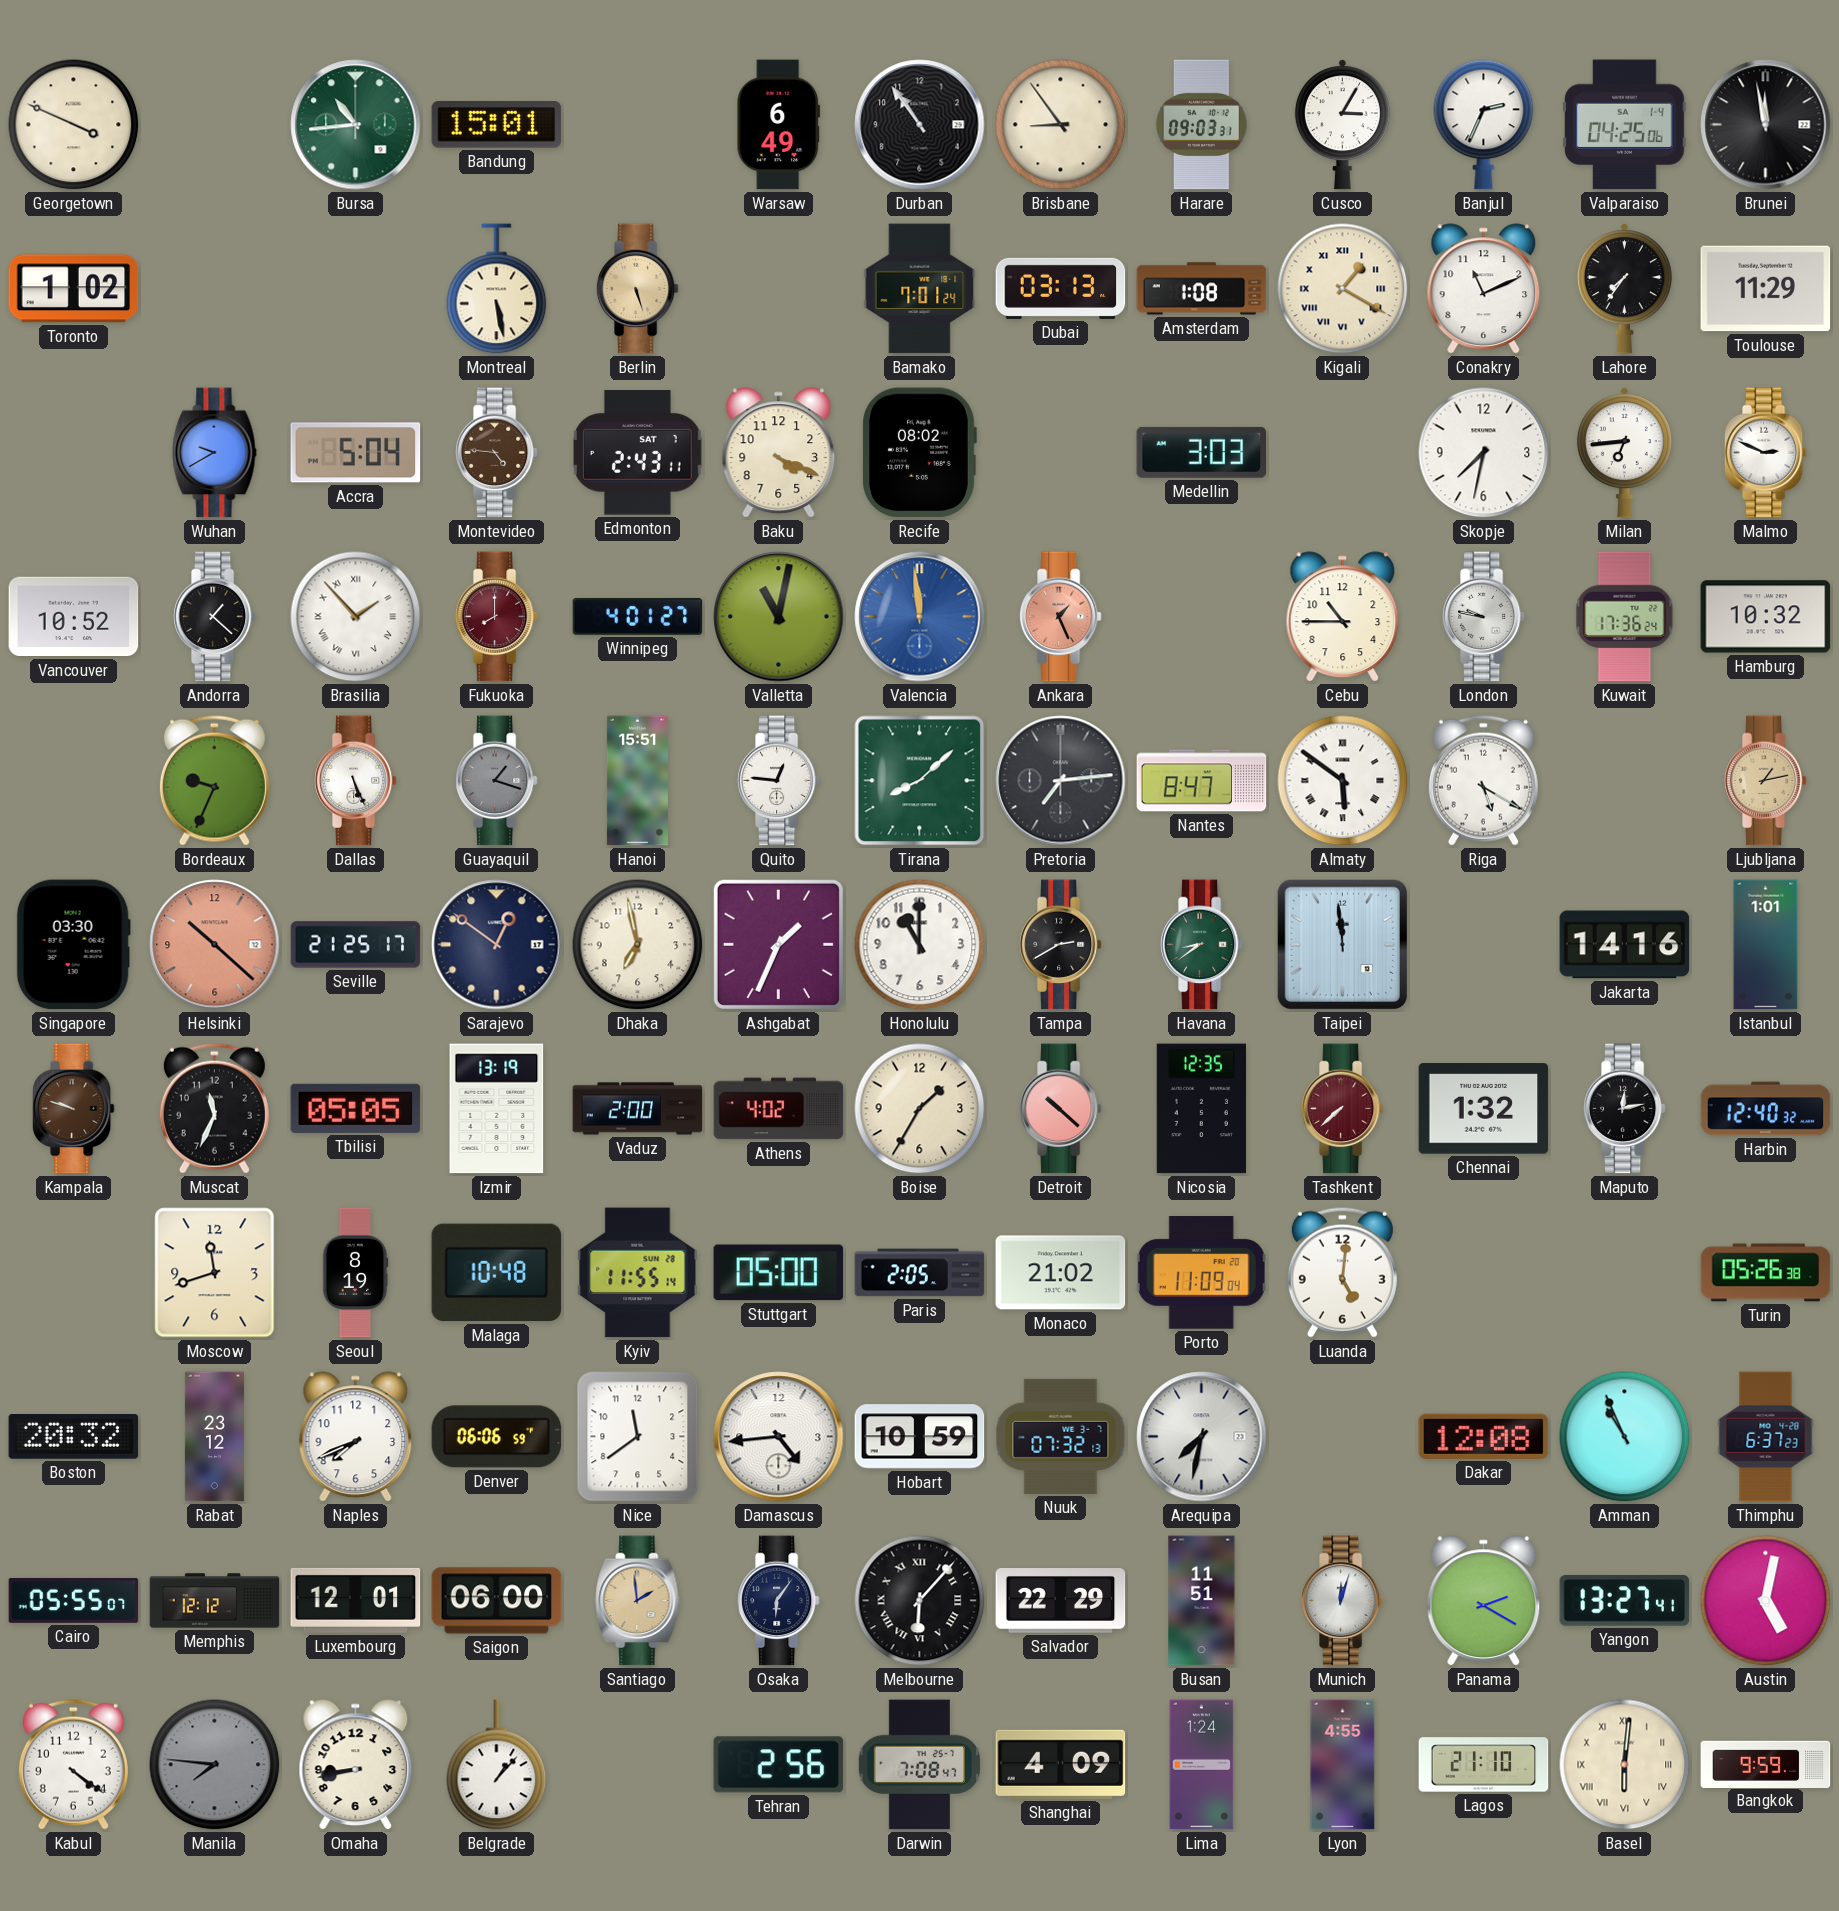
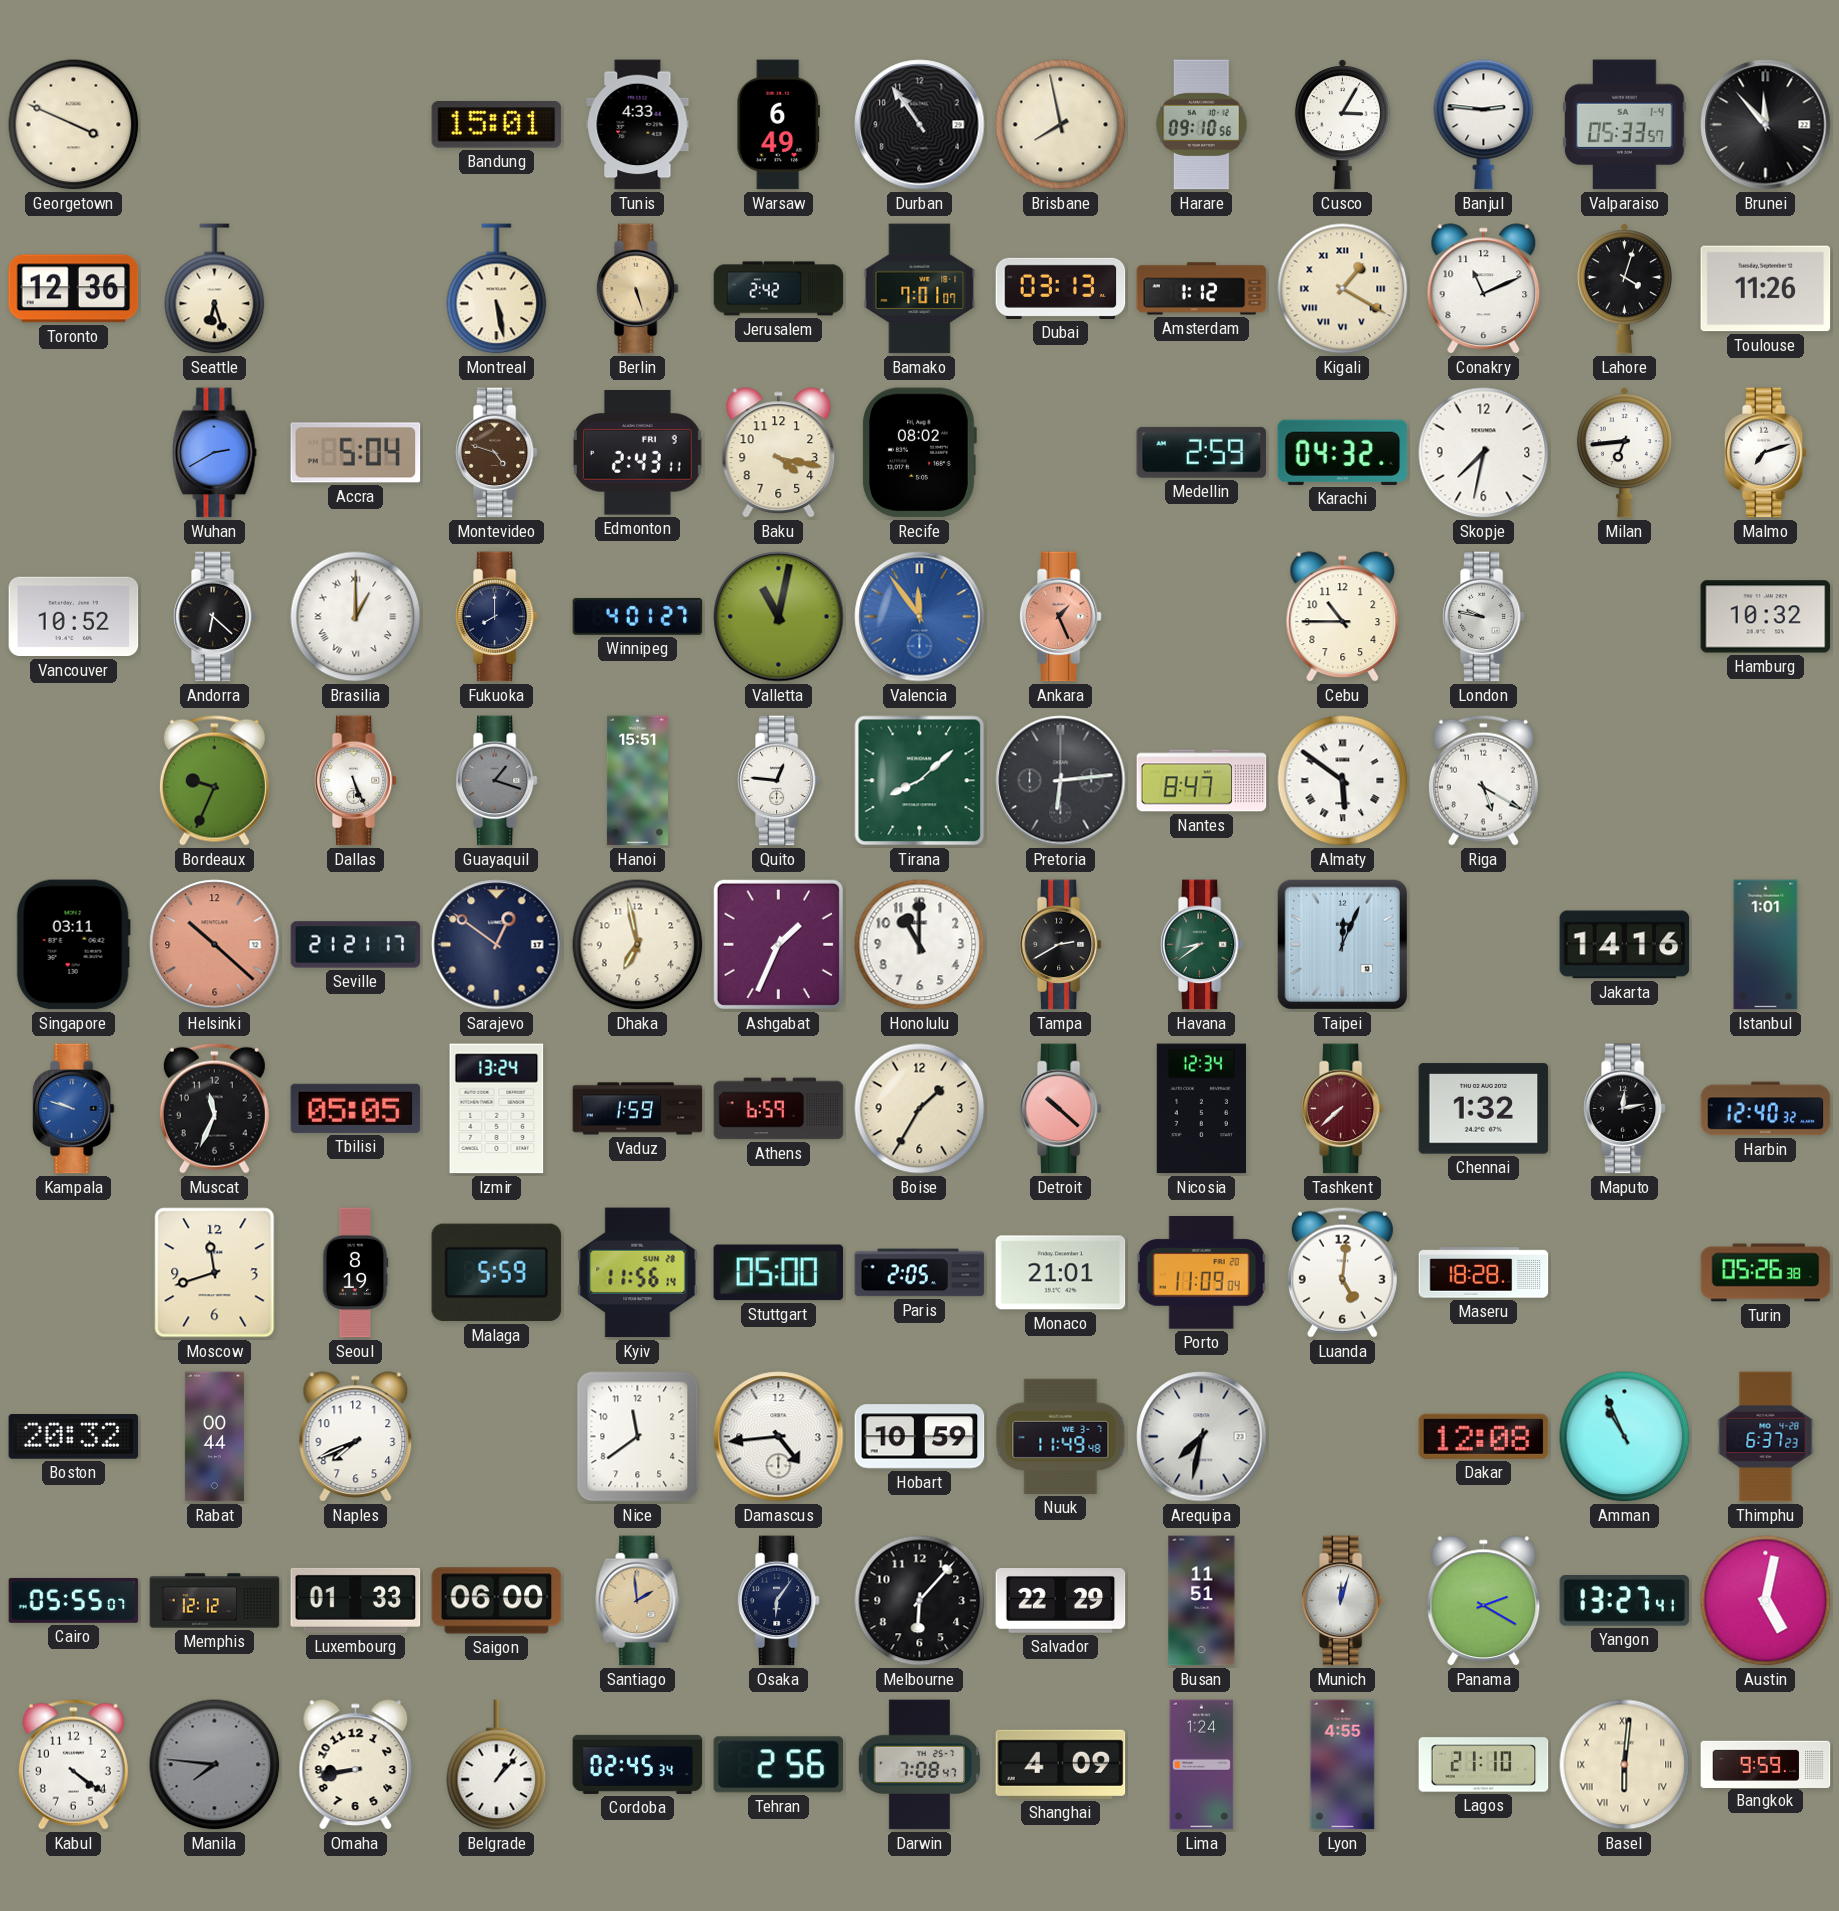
Bursa: 10:44 -> none (356, 125)
Tunis: none -> 4:33 (638, 125)
Brisbane: 8:54 -> 7:58 (1061, 125)
Harare: 09:03 -> 09:10 (1202, 125)
Banjul: 2:34 -> 2:46 (1484, 125)
Valparaiso: 04:25 -> 05:33 (1625, 125)
Brunei: 11:58 -> 11:53 (1766, 125)
Toronto: 1:02 -> 12:36 (74, 289)
Seattle: none -> 6:27 (215, 289)
Jerusalem: none -> 2:42 (779, 289)
Bamako: 7:01:24 -> 7:01:07 (920, 289)
Amsterdam: 1:08 -> 1:12 (1202, 289)
Lahore: 7:36 -> 4:03 (1624, 289)
Toulouse: 11:29 -> 11:26 (1766, 289)
Wuhan: 9:40 -> 2:40 (215, 453)
Montevideo: 4:46 -> 4:48 (496, 453)
Edmonton date: SAT 7 -> FRI 9 (637, 453)
Baku: 4:19 -> 4:17 (779, 453)
Medellin: 3:03 -> 2:59 (1202, 452)
Karachi: none -> 04:32 (1343, 452)
Malmo: 2:49 -> 7:12 (1765, 453)
Andorra: 1:22 -> 6:22 (214, 617)
Brasilia: 1:53 -> 1:00 (356, 617)
Fukuoka dial: burgundy -> navy (496, 617)
Valencia: 11:59 -> 11:54 (920, 617)
Kuwait: 17:36 -> none (1625, 617)
Pretoria: 7:14 -> 6:14 (1061, 781)
Ljubljana: 1:13 -> none (1765, 781)
Singapore: 03:30 -> 03:11 (73, 945)
Seville: 21:25 -> 21:21 (356, 945)
Taipei: 11:59 -> 12:04 (1342, 944)
Kampala dial: brown -> blue (73, 1109)
Izmir: 13:19 -> 13:24 (497, 1109)
Vaduz: 2:00 -> 1:59 (638, 1109)
Athens: 4:02 -> 6:59 (779, 1109)
Nicosia: 12:35 -> 12:34 (1201, 1109)
Malaga: 10:48 -> 5:59 (497, 1273)
Kyiv: 11:55 -> 11:56 (638, 1273)
Monaco: 21:02 -> 21:01 (1061, 1273)
Maseru: none -> 18:28 (1484, 1273)
Rabat: 23:12 -> 00:44 (214, 1437)
Denver: 06:06 -> none (497, 1437)
Nuuk: 07:32 -> 11:49 (1061, 1436)
Luxembourg: 12:01 -> 01:33 (356, 1600)
Melbourne numerals: Roman -> Arabic (920, 1601)
Cordoba: none -> 02:45 (638, 1764)
